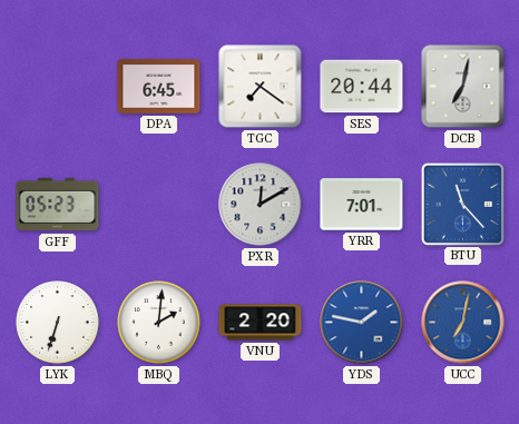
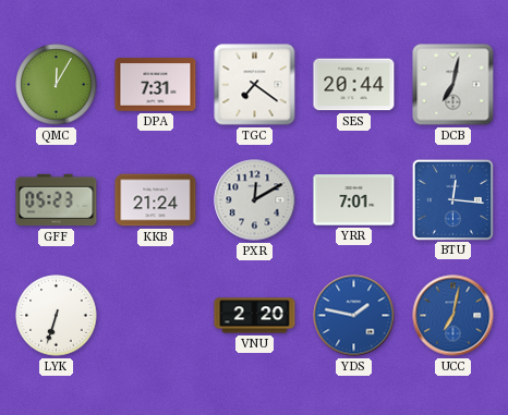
QMC: none -> 12:05 (57, 85)
DPA: 6:45 -> 7:31 (156, 85)
KKB: none -> 21:24 (156, 200)
BTU: 11:23 -> 12:16 (452, 199)
MBQ: 2:01 -> none (159, 323)
